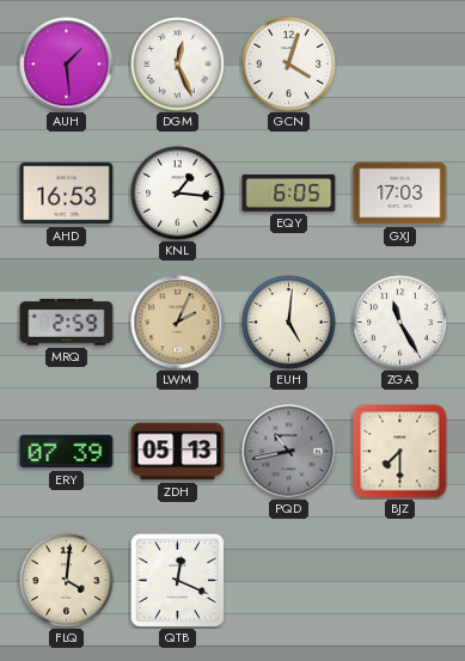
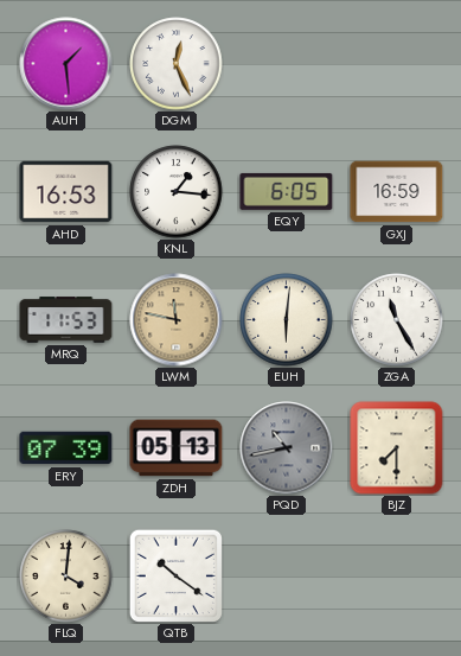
GCN: 4:03 -> none (289, 65)
GXJ: 17:03 -> 16:59 (397, 192)
MRQ: 2:59 -> 11:53 (66, 320)
LWM: 2:04 -> 11:47 (177, 320)
EUH: 5:01 -> 6:01 (287, 320)
QTB: 12:19 -> 10:21 (175, 575)
